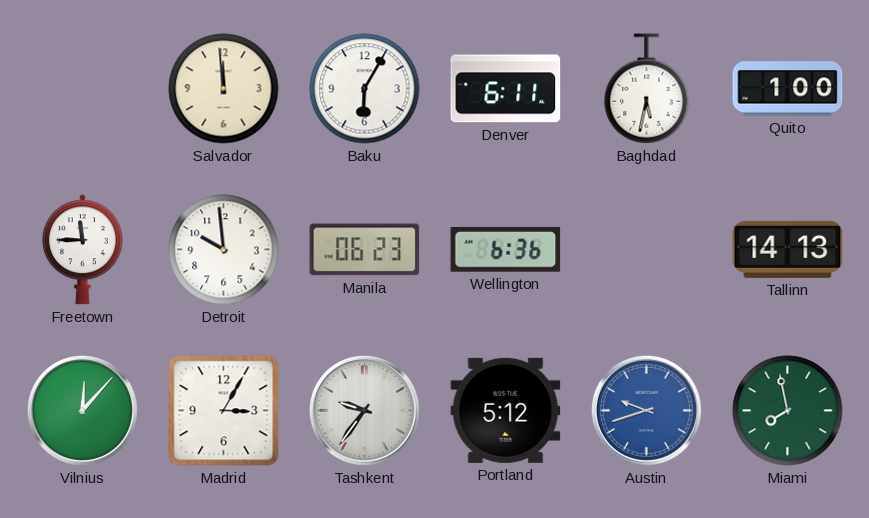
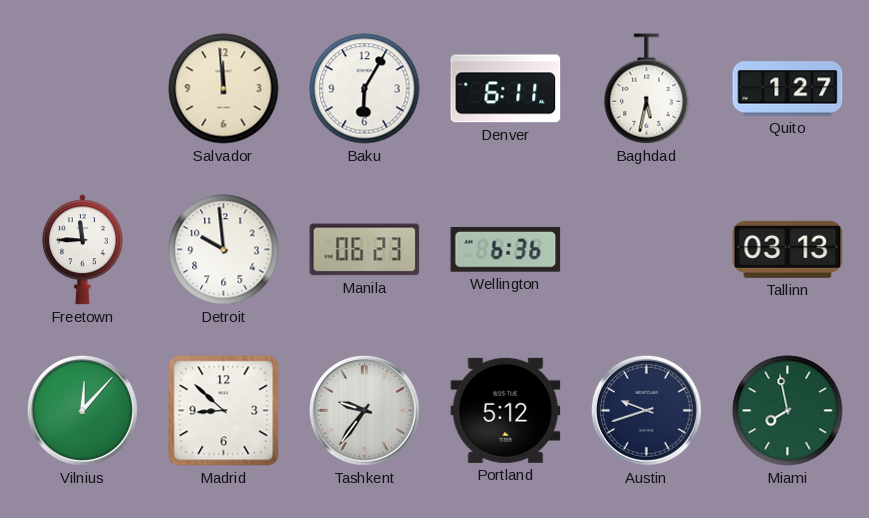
Quito: 1:00 -> 1:27 (788, 89)
Tallinn: 14:13 -> 03:13 (788, 249)
Madrid: 3:05 -> 8:52 (224, 411)
Austin dial: blue -> navy (646, 410)
